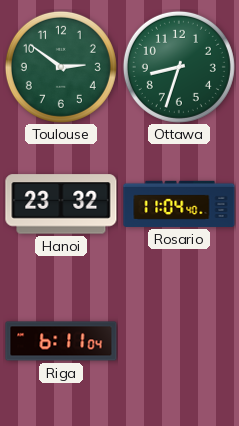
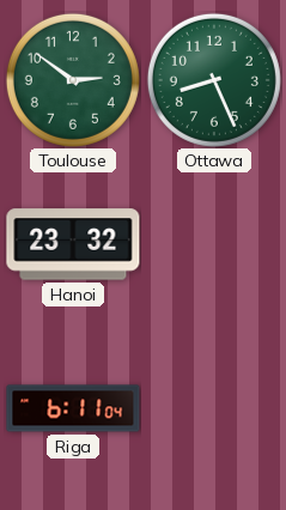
Ottawa: 8:33 -> 8:26 (214, 80)
Rosario: 11:04 -> none (179, 204)
